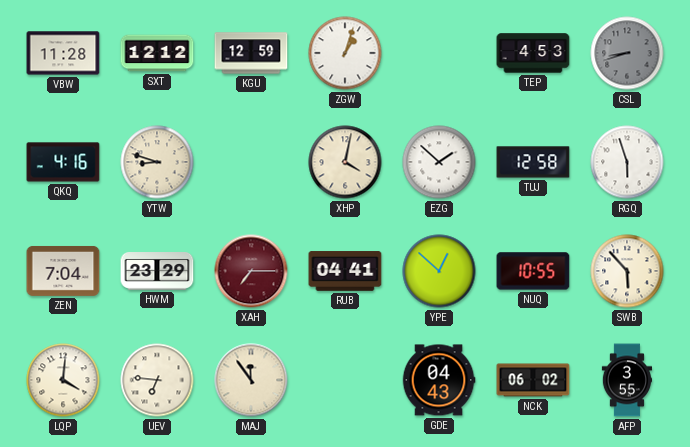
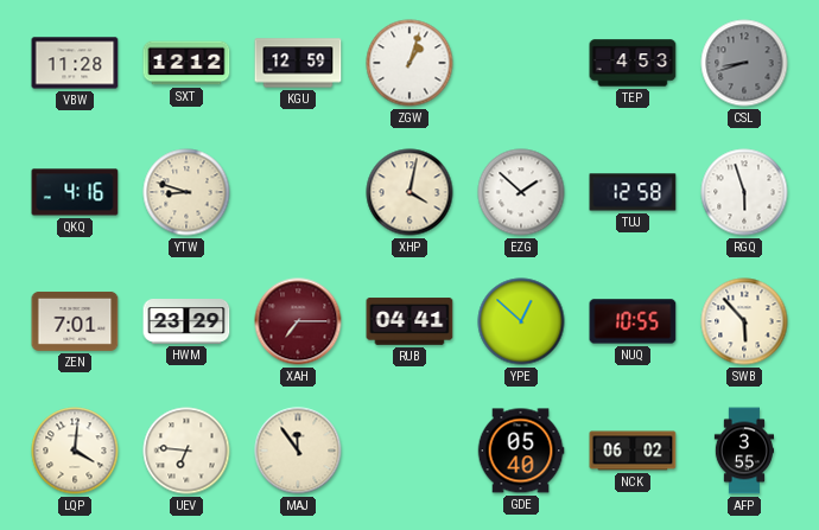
ZEN: 7:04 -> 7:01 (75, 321)
GDE: 04:43 -> 05:40 (521, 451)
